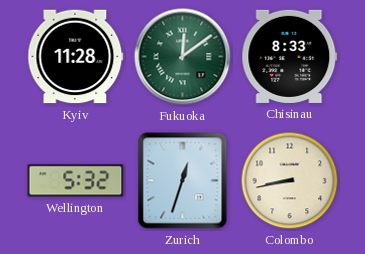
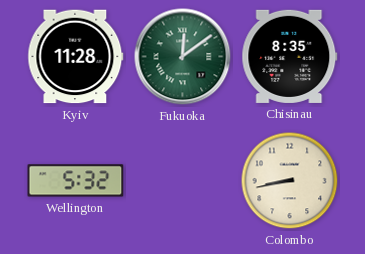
Chisinau: 8:33 -> 8:35 (290, 56)
Zurich: 12:33 -> none (183, 181)
